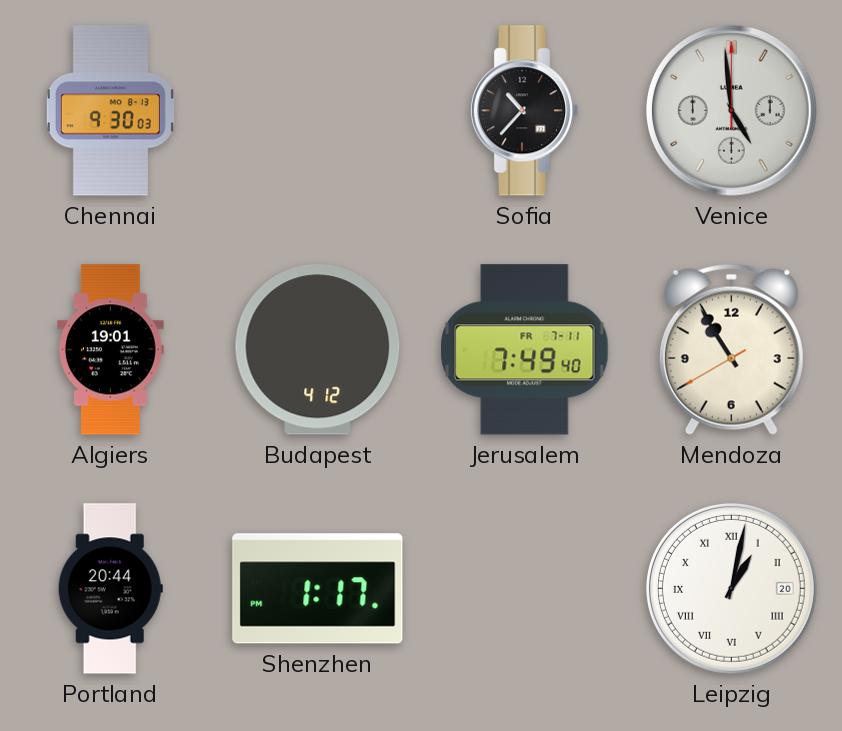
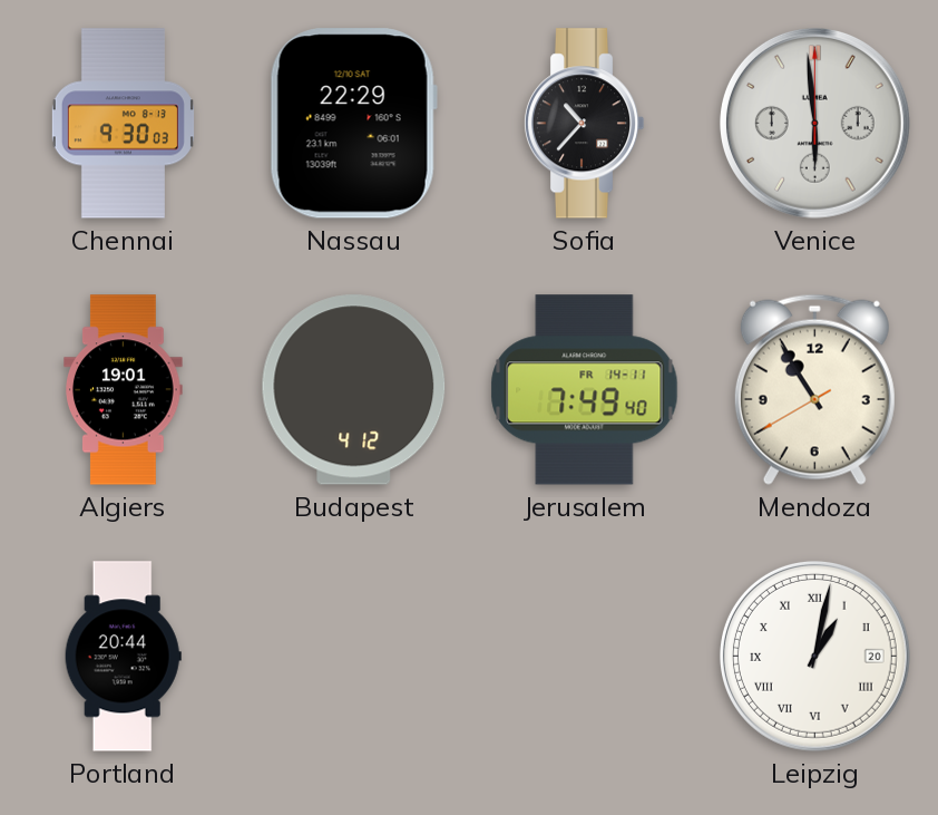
Nassau: none -> 22:29 (353, 124)
Venice: 4:59 -> 5:59 (814, 123)
Jerusalem date: FR 7-11 -> FR 14-11 (585, 390)
Shenzhen: 1:17 -> none (318, 589)
